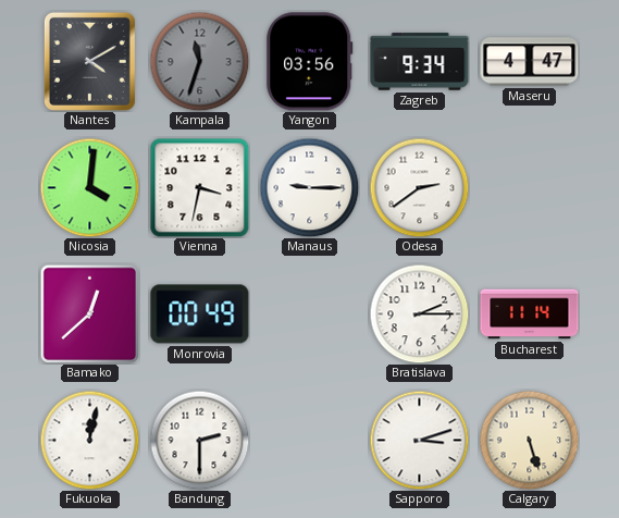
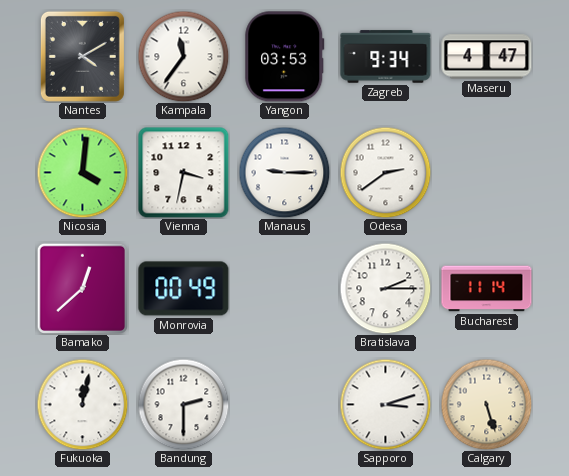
Kampala: 11:33 -> 11:36 (183, 56)
Kampala dial: grey -> white (183, 56)
Yangon: 03:56 -> 03:53 (285, 57)
